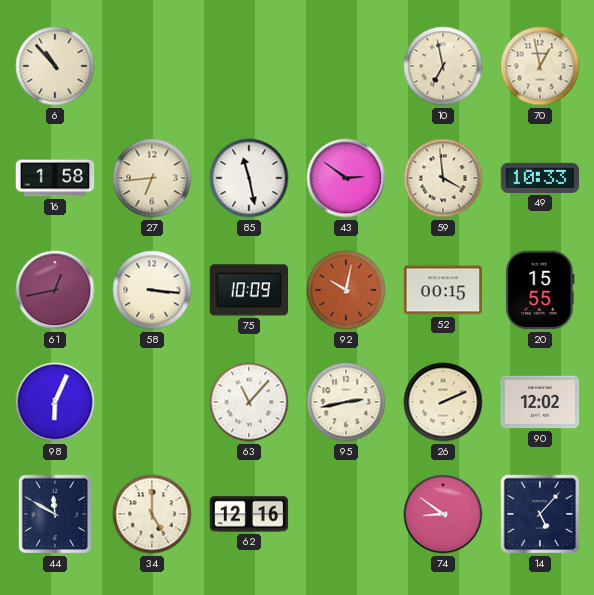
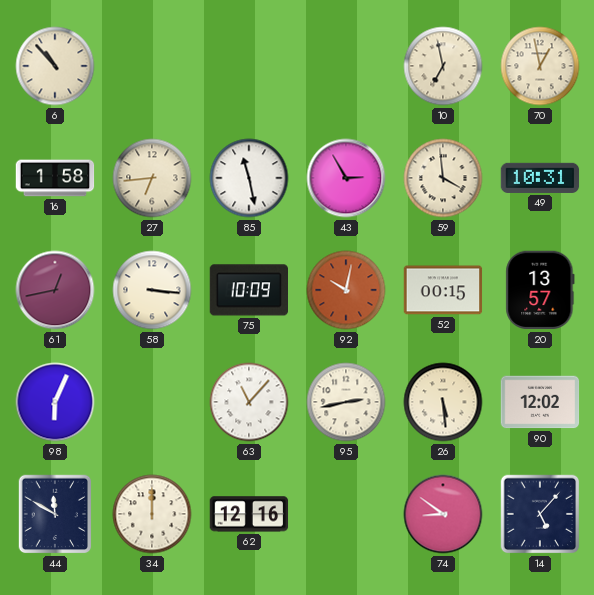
43: 2:51 -> 2:55 (346, 178)
49: 10:33 -> 10:31 (540, 178)
20: 15:55 -> 13:57 (540, 290)
26: 2:11 -> 5:29 (443, 402)
34: 5:00 -> 12:00 (152, 514)
